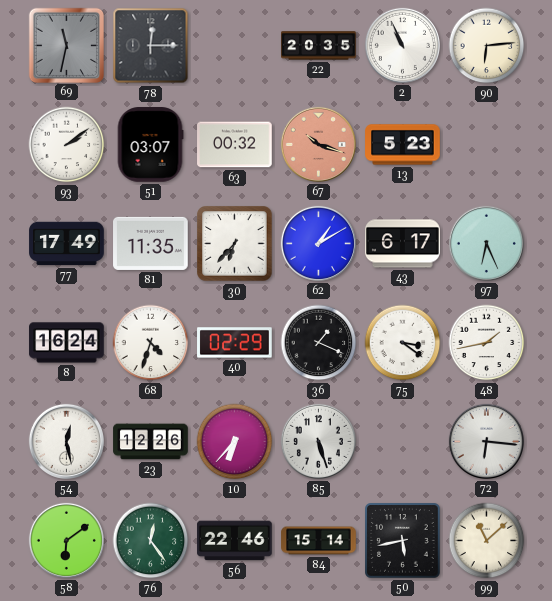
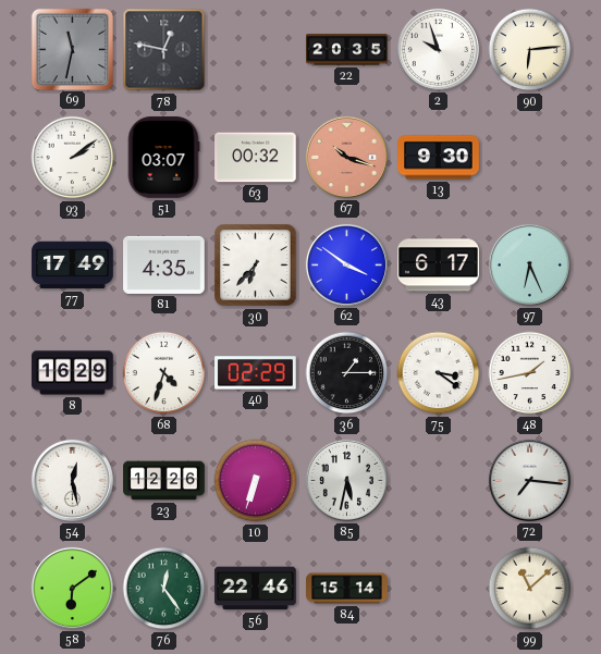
78: 12:15 -> 12:47 (164, 50)
2: 10:56 -> 9:57 (438, 49)
13: 5:23 -> 9:30 (439, 158)
81: 11:35 -> 4:35 (164, 264)
62: 1:10 -> 3:51 (346, 264)
8: 16:24 -> 16:29 (73, 373)
36: 1:19 -> 1:15 (347, 373)
10: 6:37 -> 6:33 (256, 481)
85: 5:27 -> 5:32 (346, 480)
72: 6:16 -> 7:16 (529, 480)
50: 5:43 -> none (403, 541)
